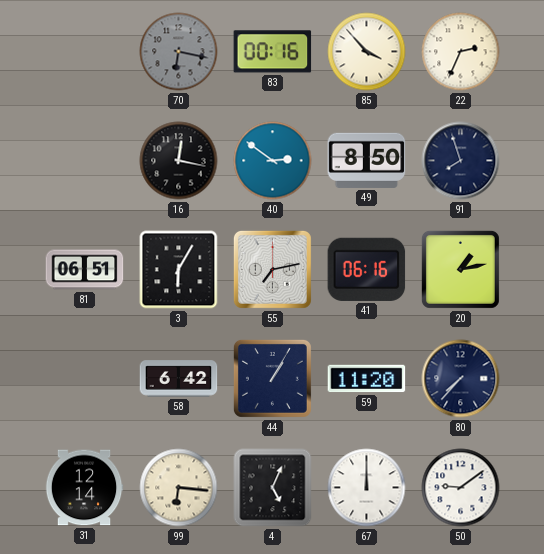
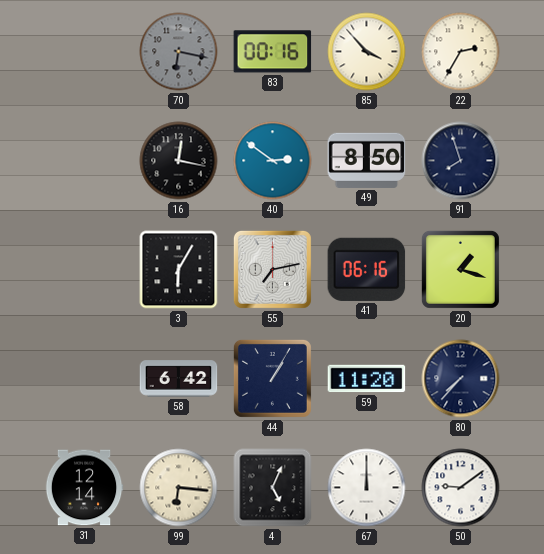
22: 2:34 -> 2:35 (461, 52)
81: 06:51 -> none (85, 270)
20: 1:13 -> 1:18 (460, 269)
